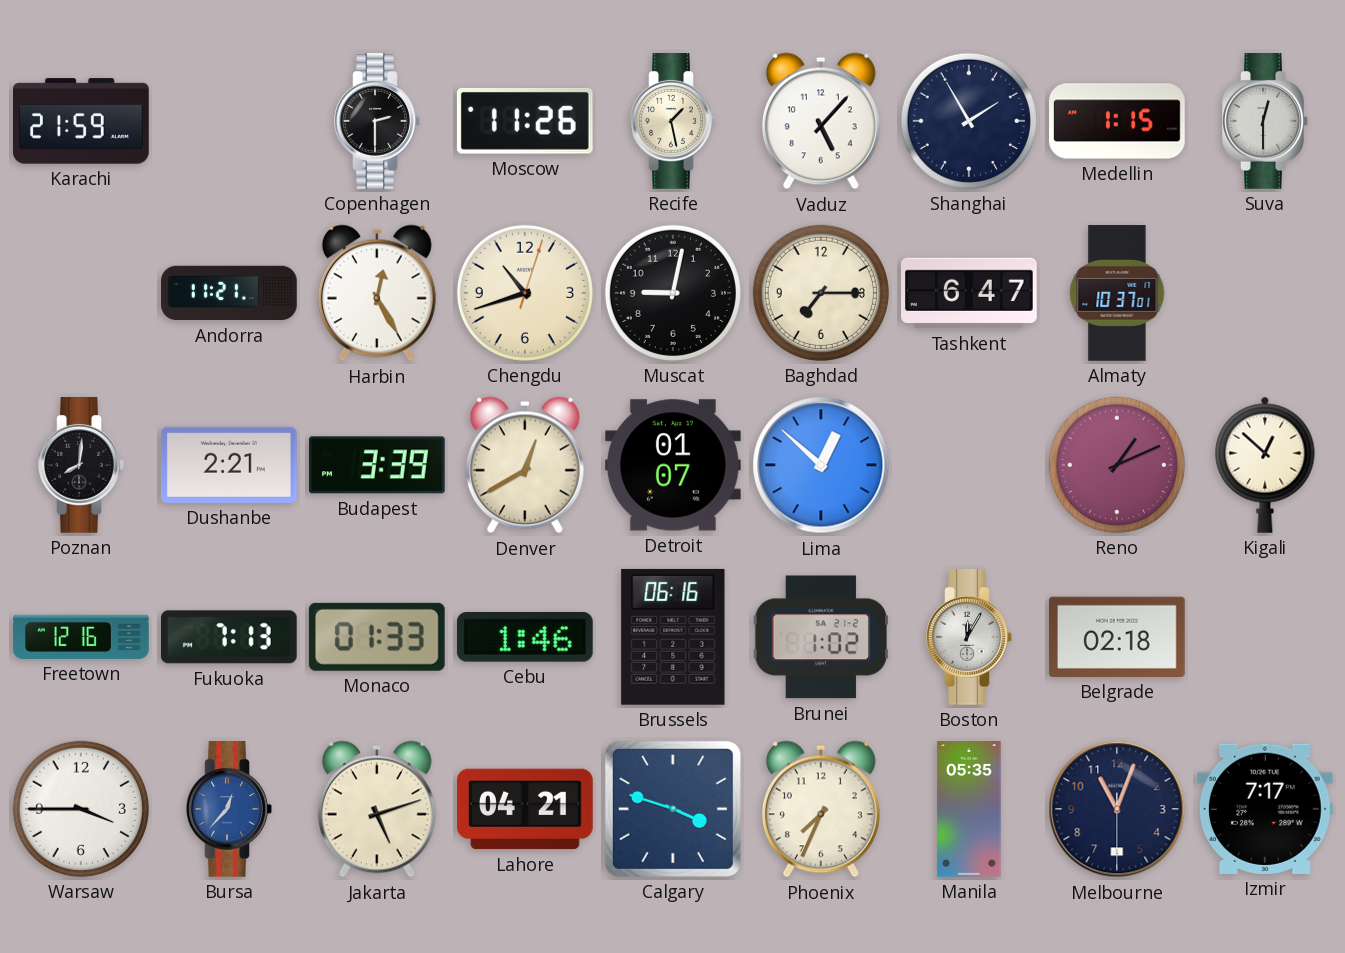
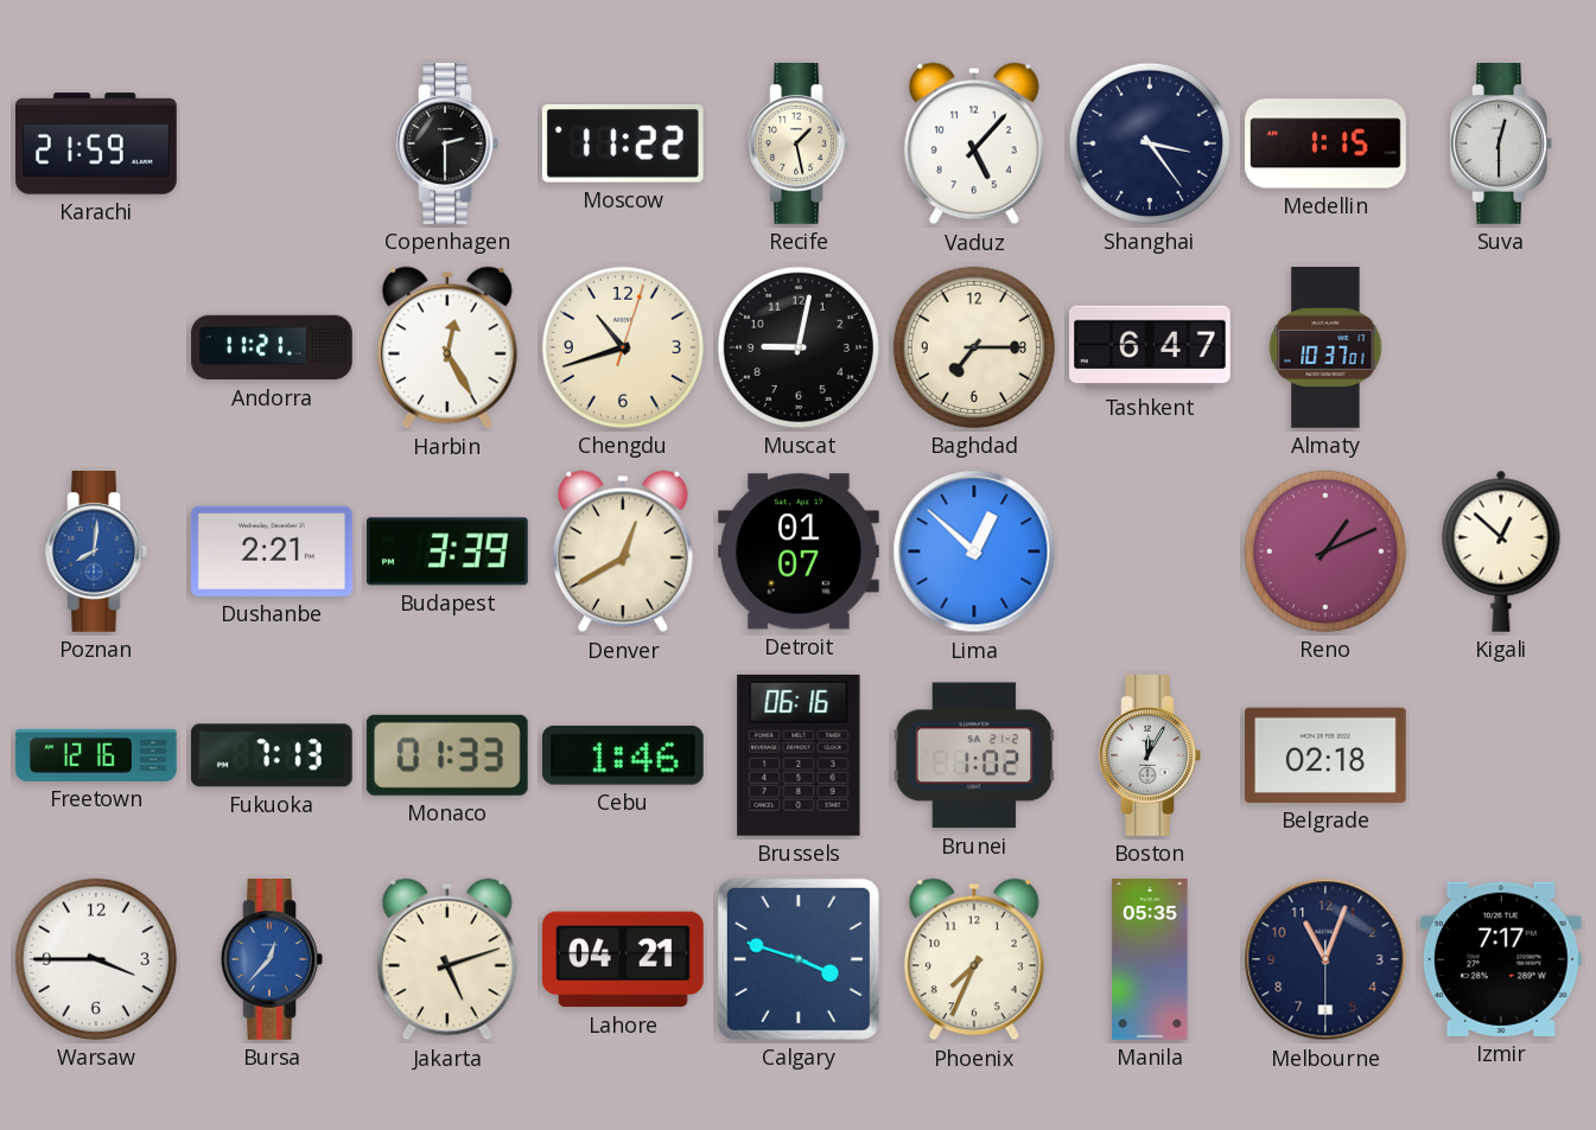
Moscow: 11:26 -> 11:22 (623, 143)
Shanghai: 1:55 -> 3:24 (1150, 143)
Poznan dial: black -> blue (96, 553)
